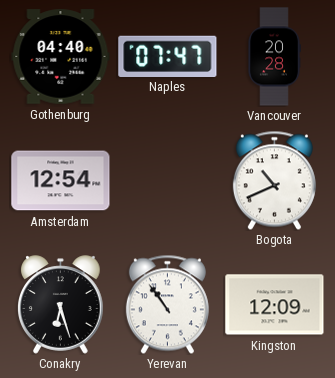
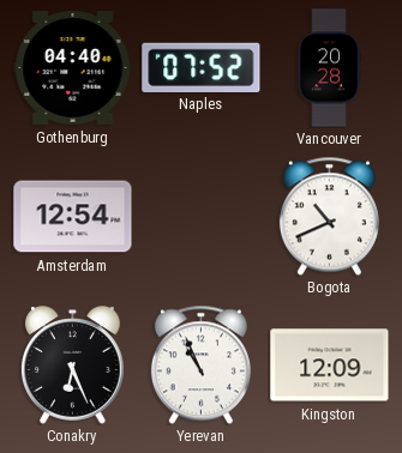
Naples: 07:47 -> 07:52 (202, 67)
Conakry: 6:27 -> 6:26 (73, 366)
Yerevan: 10:54 -> 10:56 (200, 364)
